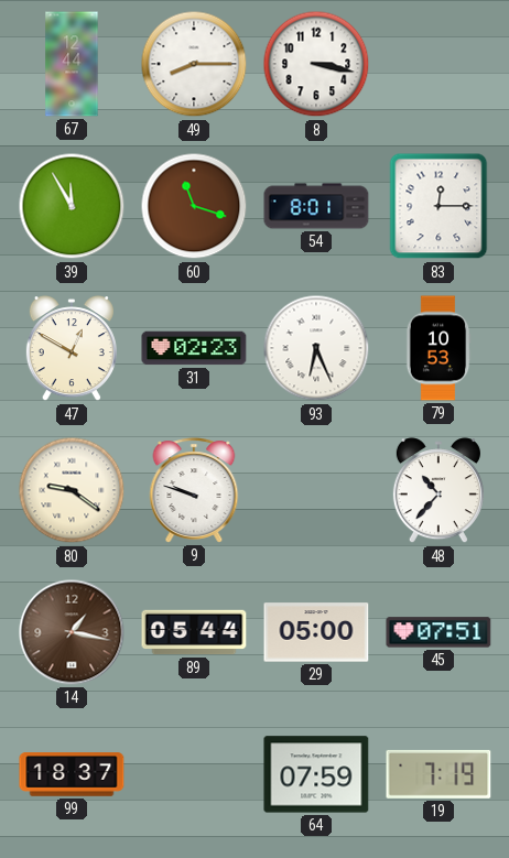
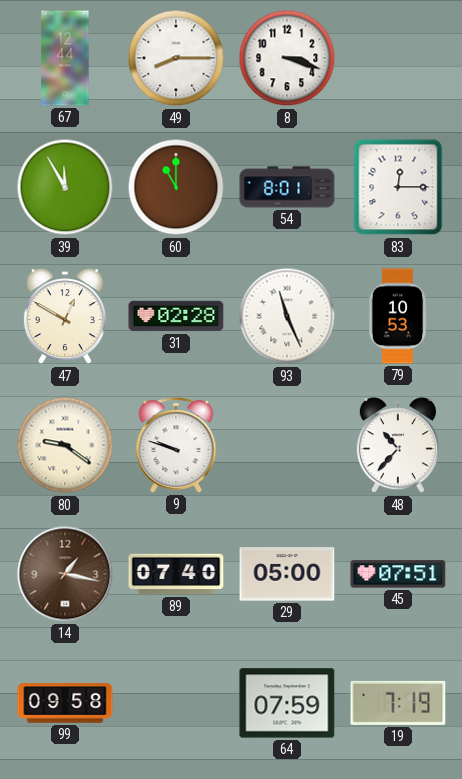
8: 3:17 -> 3:18 (287, 58)
60: 11:18 -> 11:00 (176, 187)
31: 02:23 -> 02:28 (176, 316)
93: 6:26 -> 11:26 (287, 316)
89: 05:44 -> 07:40 (176, 574)
99: 18:37 -> 09:58 (65, 703)
